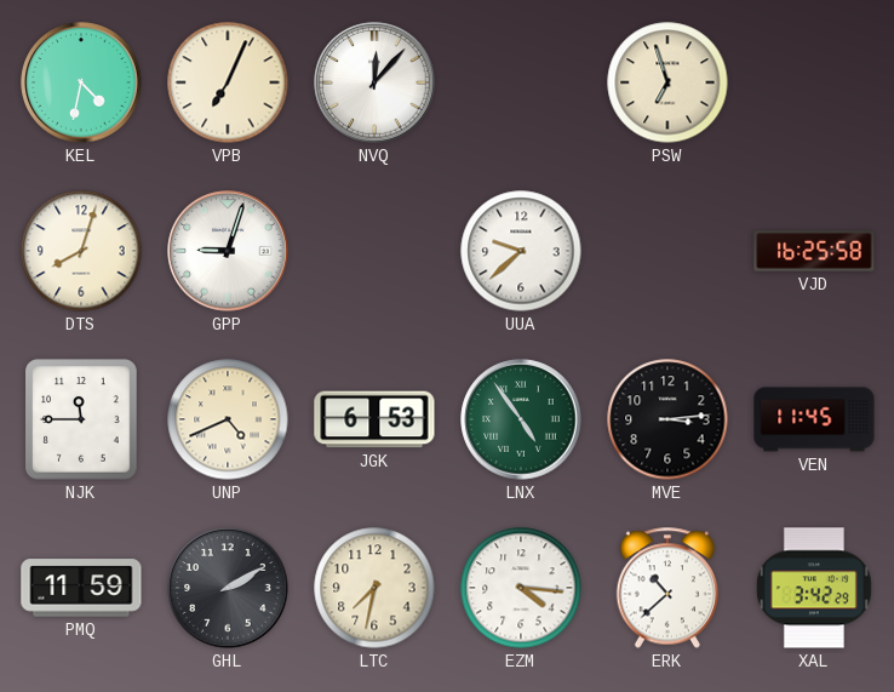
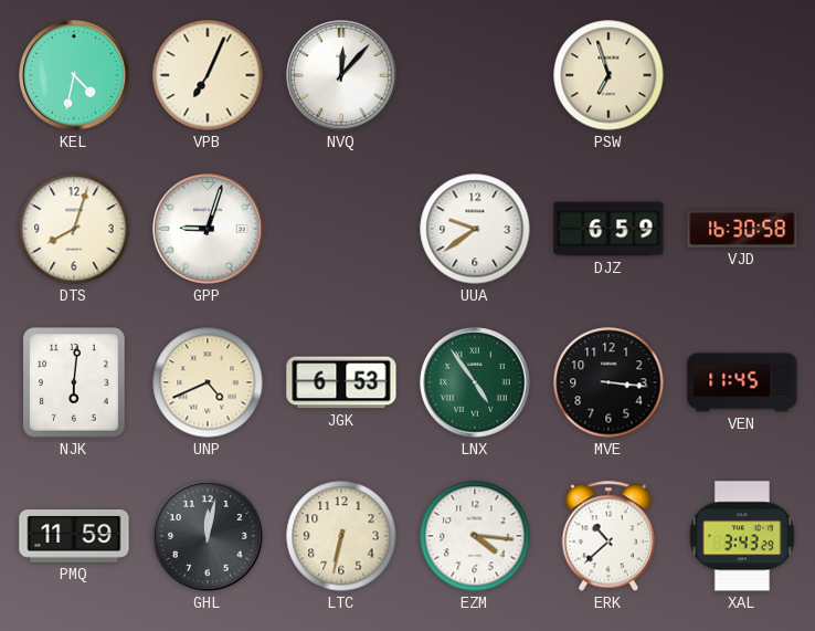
UUA: 9:38 -> 9:39 (475, 229)
DJZ: none -> 6:59 (608, 229)
VJD: 16:25 -> 16:30 (742, 229)
NJK: 11:45 -> 6:01 (74, 382)
MVE: 3:14 -> 3:16 (608, 382)
GHL: 2:10 -> 12:02 (208, 536)
LTC: 7:32 -> 6:32 (341, 536)
XAL: 3:42 -> 3:43 (742, 536)
